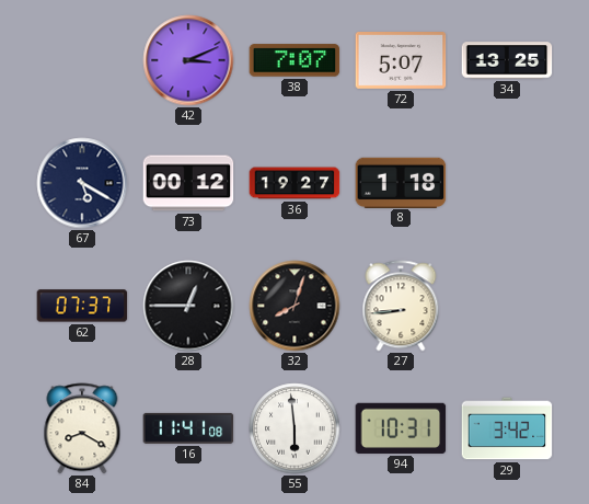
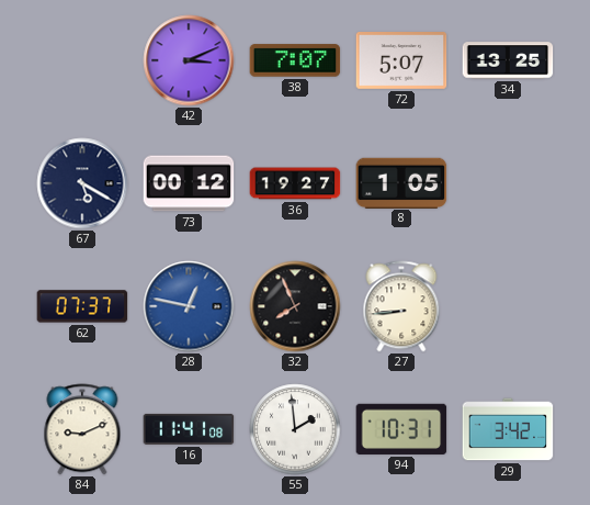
8: 1:18 -> 1:05 (401, 182)
28: 12:45 -> 12:47 (189, 306)
28 dial: black -> blue (189, 306)
32: 8:03 -> 7:56 (295, 306)
84: 8:20 -> 9:11 (82, 429)
55: 5:59 -> 1:59 (295, 429)
